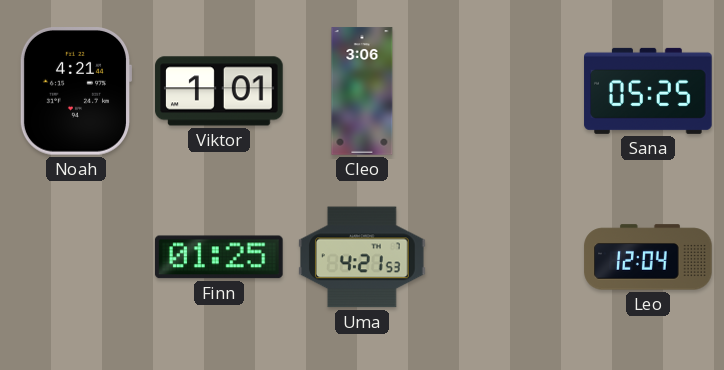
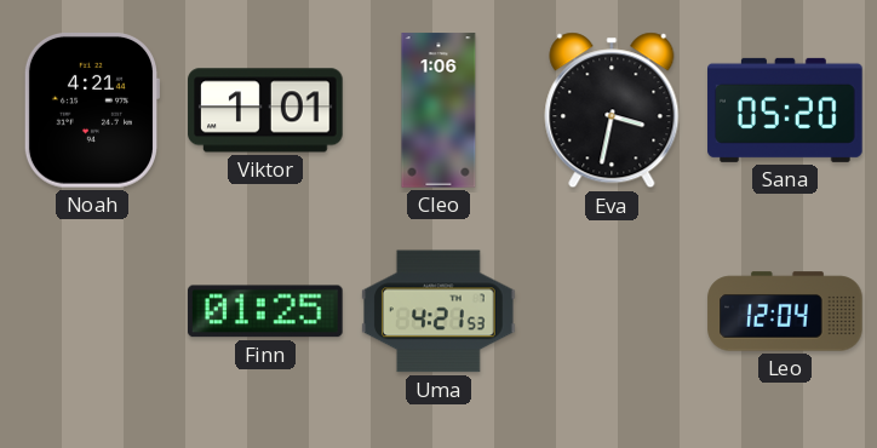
Cleo: 3:06 -> 1:06 (438, 110)
Eva: none -> 3:32 (612, 110)
Sana: 05:25 -> 05:20 (785, 110)
